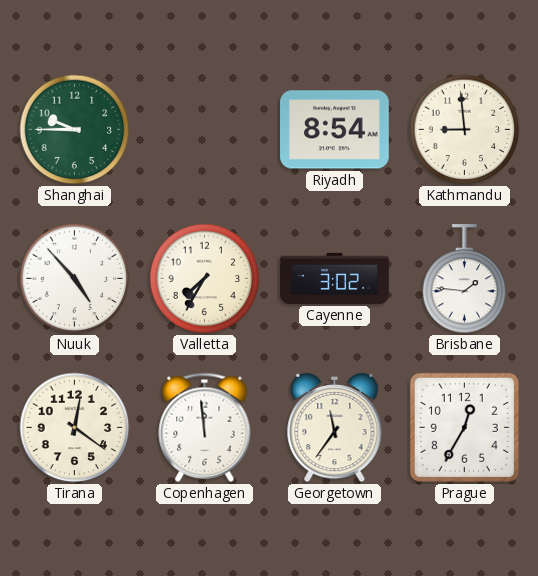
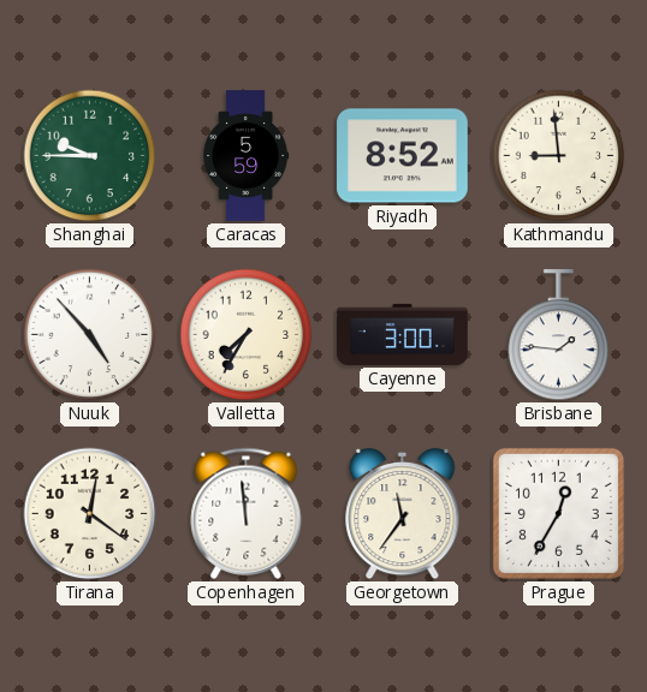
Caracas: none -> 5:59 (247, 156)
Riyadh: 8:54 -> 8:52 (403, 156)
Cayenne: 3:02 -> 3:00 (403, 334)
